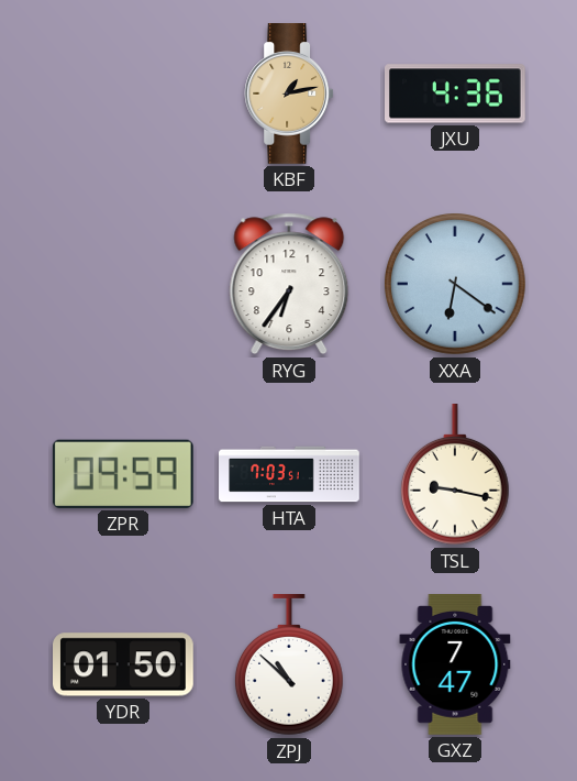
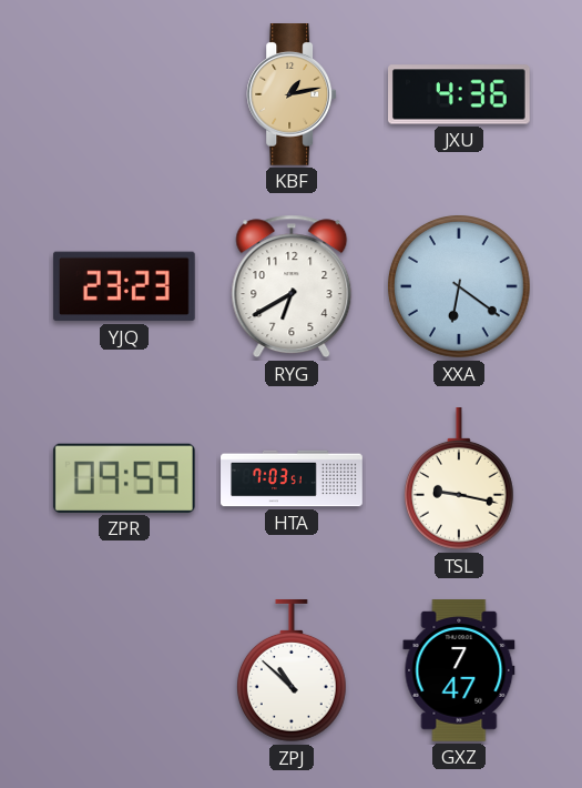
YJQ: none -> 23:23 (124, 286)
RYG: 6:36 -> 6:40 (292, 286)
YDR: 01:50 -> none (124, 664)
